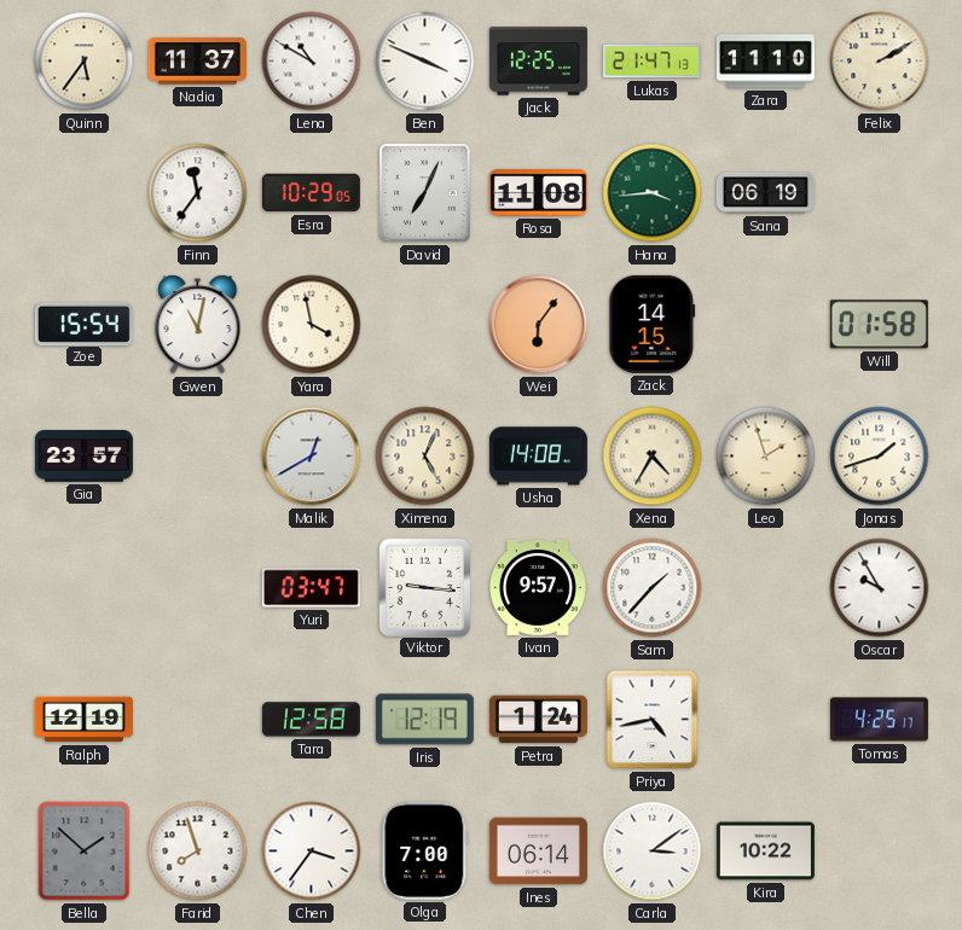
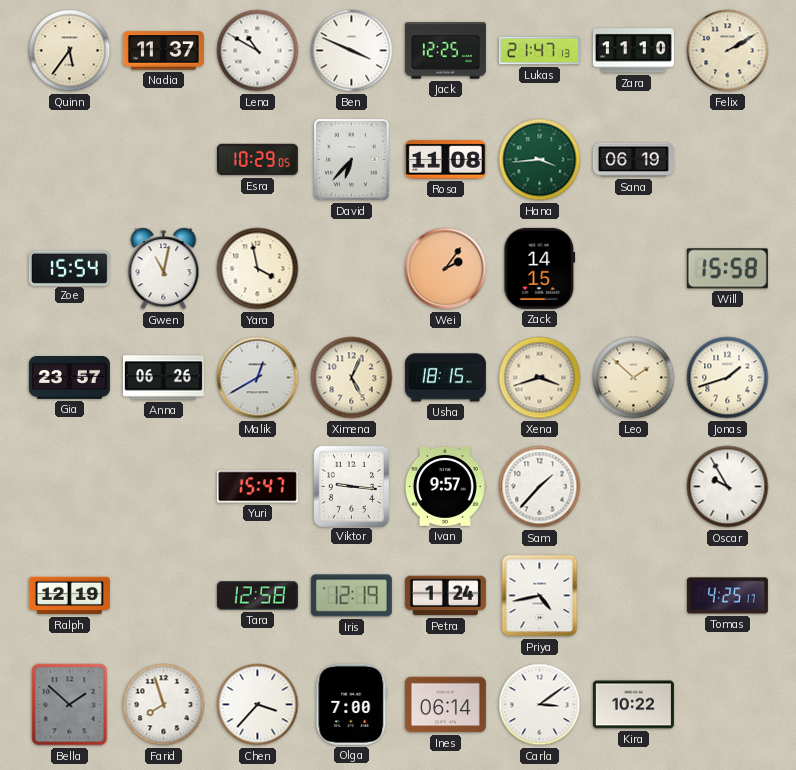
Finn: 11:36 -> none (198, 193)
David: 7:04 -> 6:37 (352, 160)
Wei: 6:06 -> 2:06 (446, 269)
Will: 01:58 -> 15:58 (727, 269)
Anna: none -> 06:26 (163, 378)
Usha: 14:08 -> 18:15 (445, 378)
Xena: 4:35 -> 3:42 (540, 378)
Leo: 1:57 -> 1:52 (634, 378)
Yuri: 03:47 -> 15:47 (257, 487)
Chen: 3:36 -> 3:37 (258, 705)
